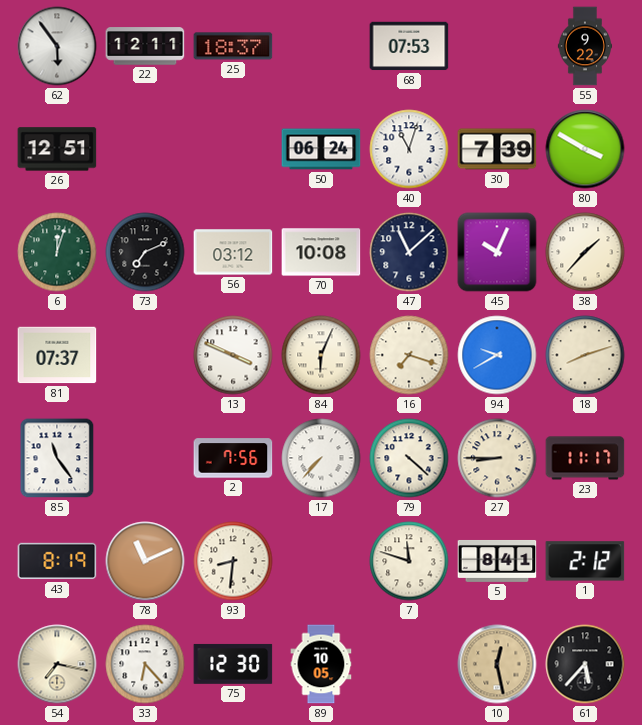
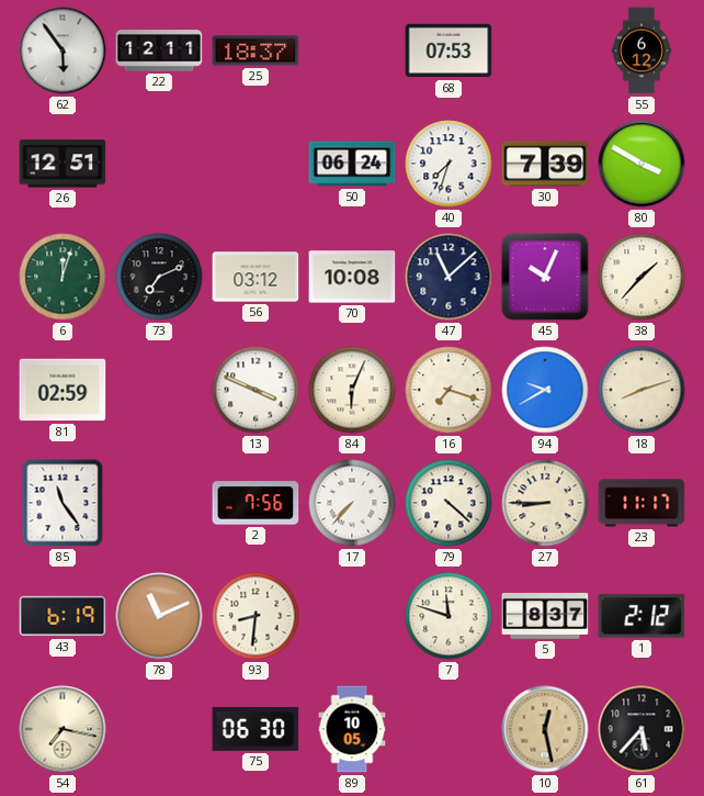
55: 9:22 -> 6:12 (640, 51)
40: 11:03 -> 7:33 (448, 164)
81: 07:37 -> 02:59 (63, 390)
43: 8:19 -> 6:19 (63, 616)
5: 8:41 -> 8:37 (545, 616)
33: 6:23 -> none (145, 664)
75: 12:30 -> 06:30 (256, 729)
